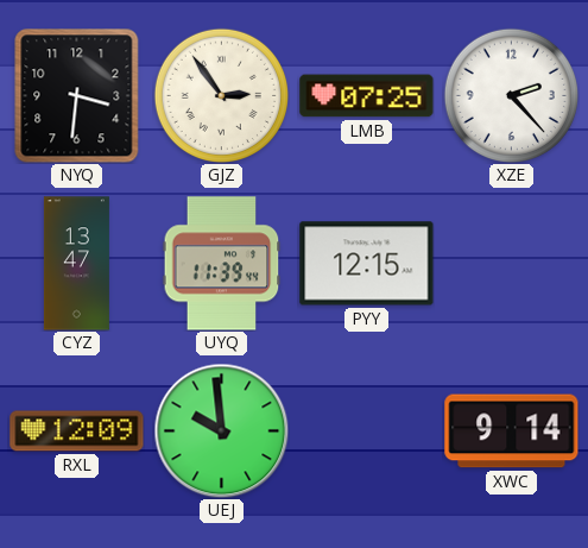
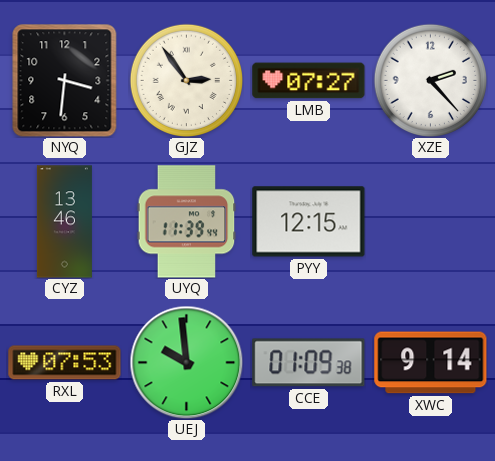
LMB: 07:25 -> 07:27 (309, 81)
CYZ: 13:47 -> 13:46 (64, 222)
RXL: 12:09 -> 07:53 (65, 363)
CCE: none -> 01:09 (309, 363)
